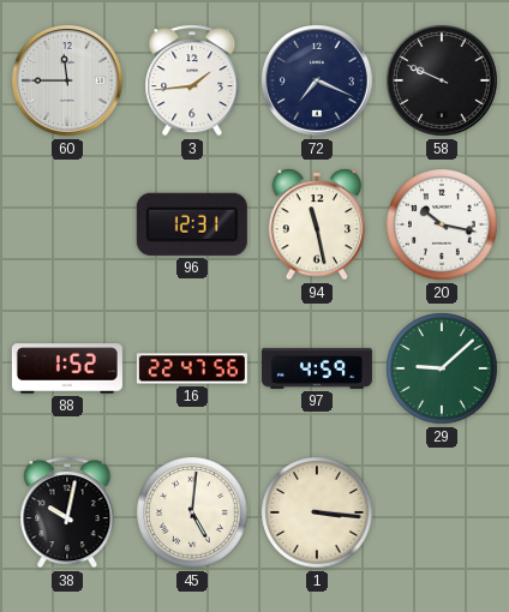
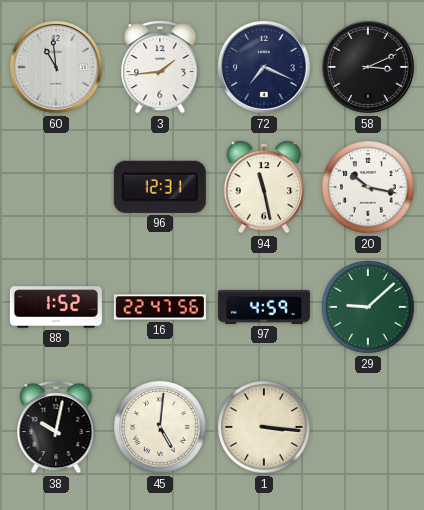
60: 11:45 -> 10:59 (57, 68)
58: 9:49 -> 3:11 (369, 68)
